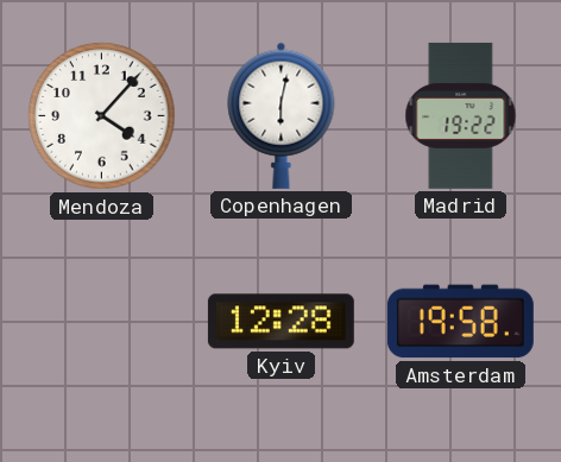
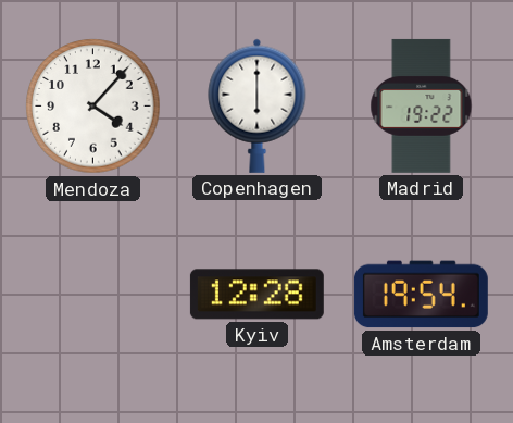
Copenhagen: 6:02 -> 6:00 (258, 105)
Amsterdam: 19:58 -> 19:54 (421, 295)
